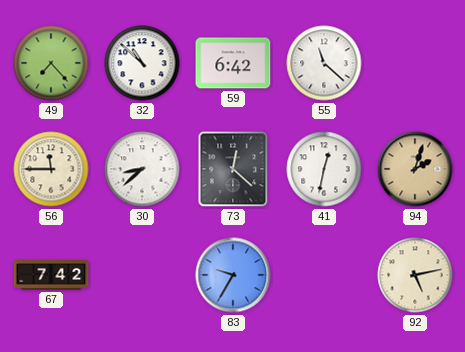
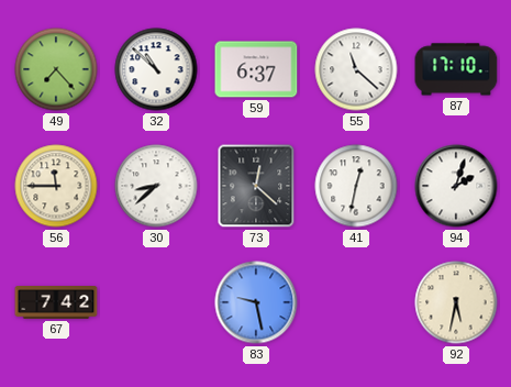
59: 6:42 -> 6:37 (256, 69)
87: none -> 17:10 (456, 69)
94 dial: champagne -> white (456, 186)
83: 9:35 -> 9:28 (256, 302)
92: 5:13 -> 5:32 (456, 302)
